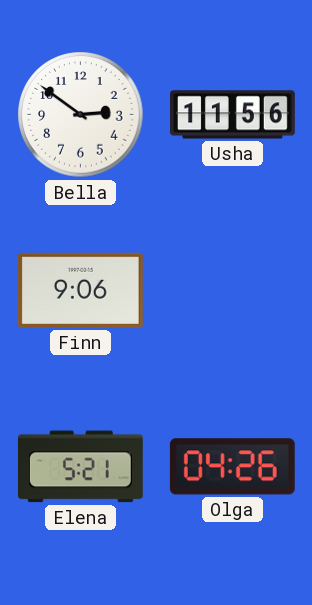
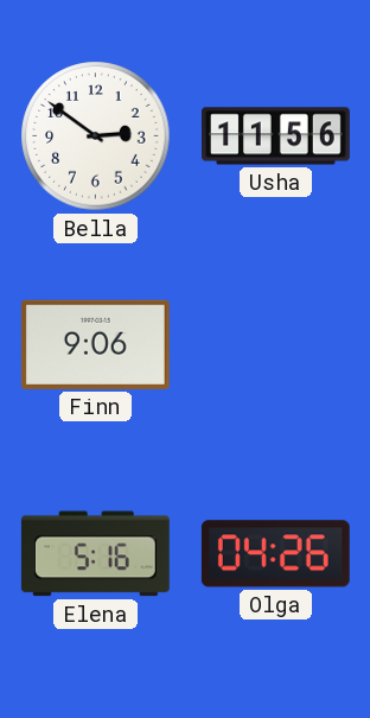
Elena: 5:21 -> 5:16 (95, 554)
